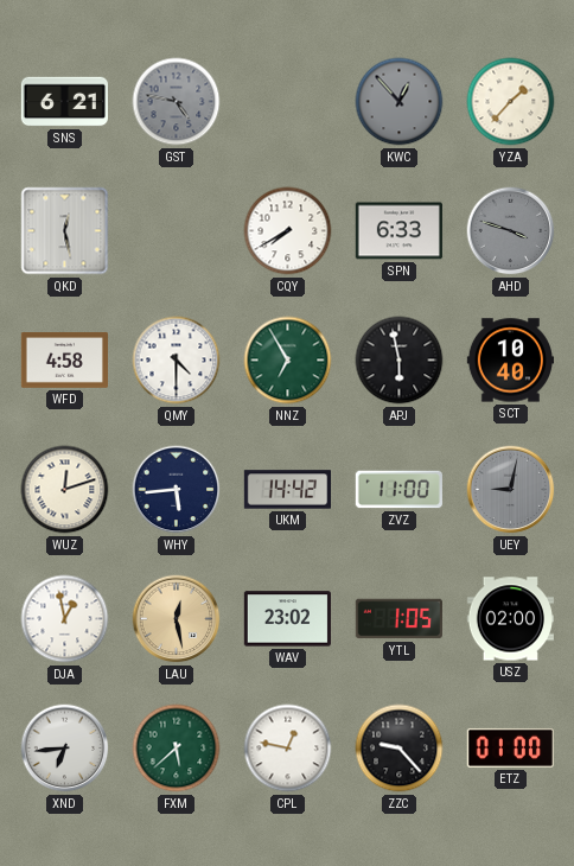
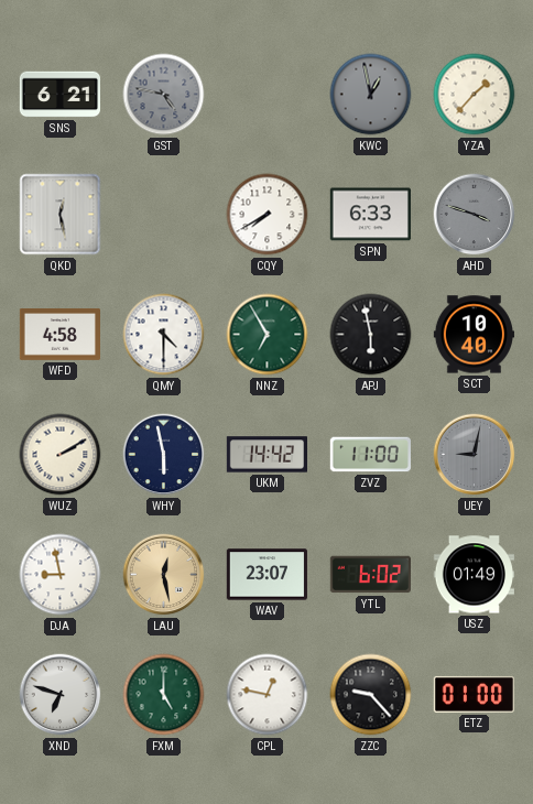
KWC: 12:53 -> 12:58 (371, 95)
WUZ: 12:12 -> 2:10 (61, 455)
WHY: 5:44 -> 5:58 (164, 455)
DJA: 12:58 -> 8:58 (61, 575)
WAV: 23:02 -> 23:07 (266, 575)
YTL: 1:05 -> 6:02 (370, 575)
USZ: 02:00 -> 01:49 (474, 575)
XND: 6:44 -> 6:48 (61, 695)
FXM: 5:38 -> 5:00 (164, 695)
